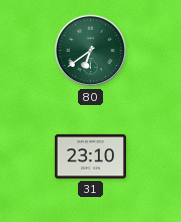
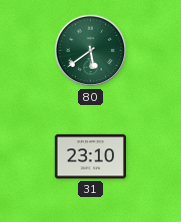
80: 6:39 -> 5:39 (91, 51)
